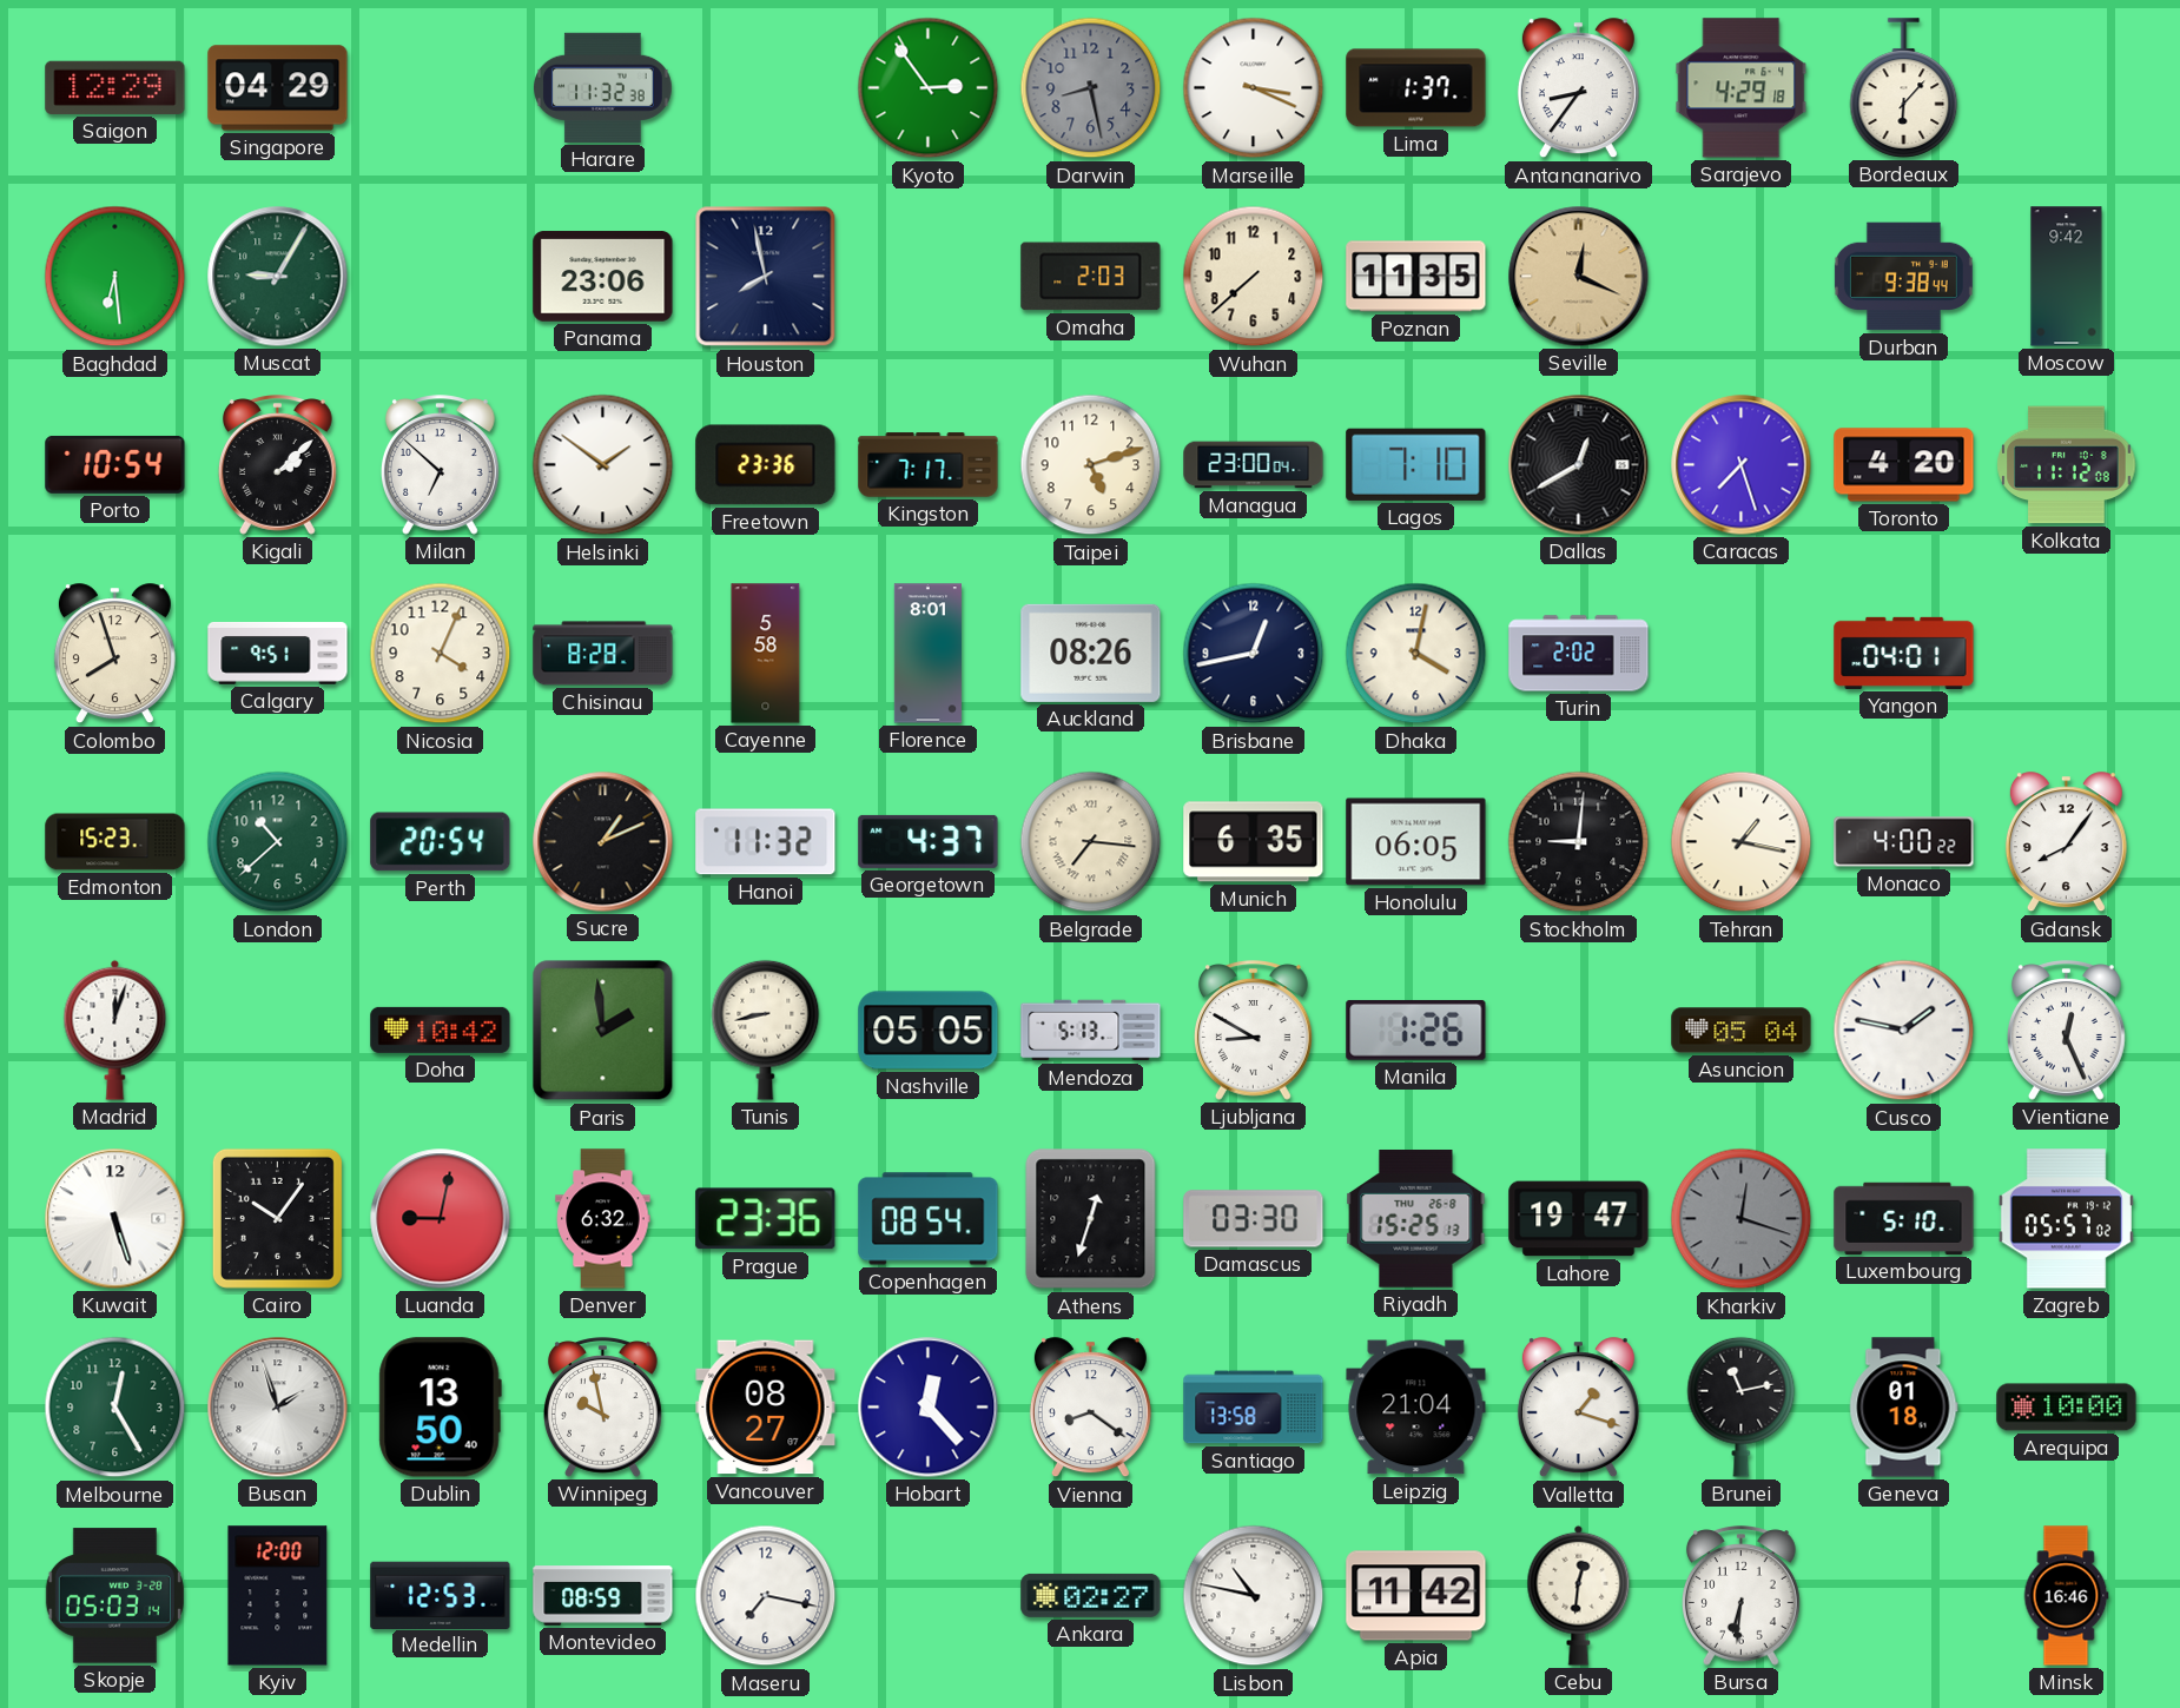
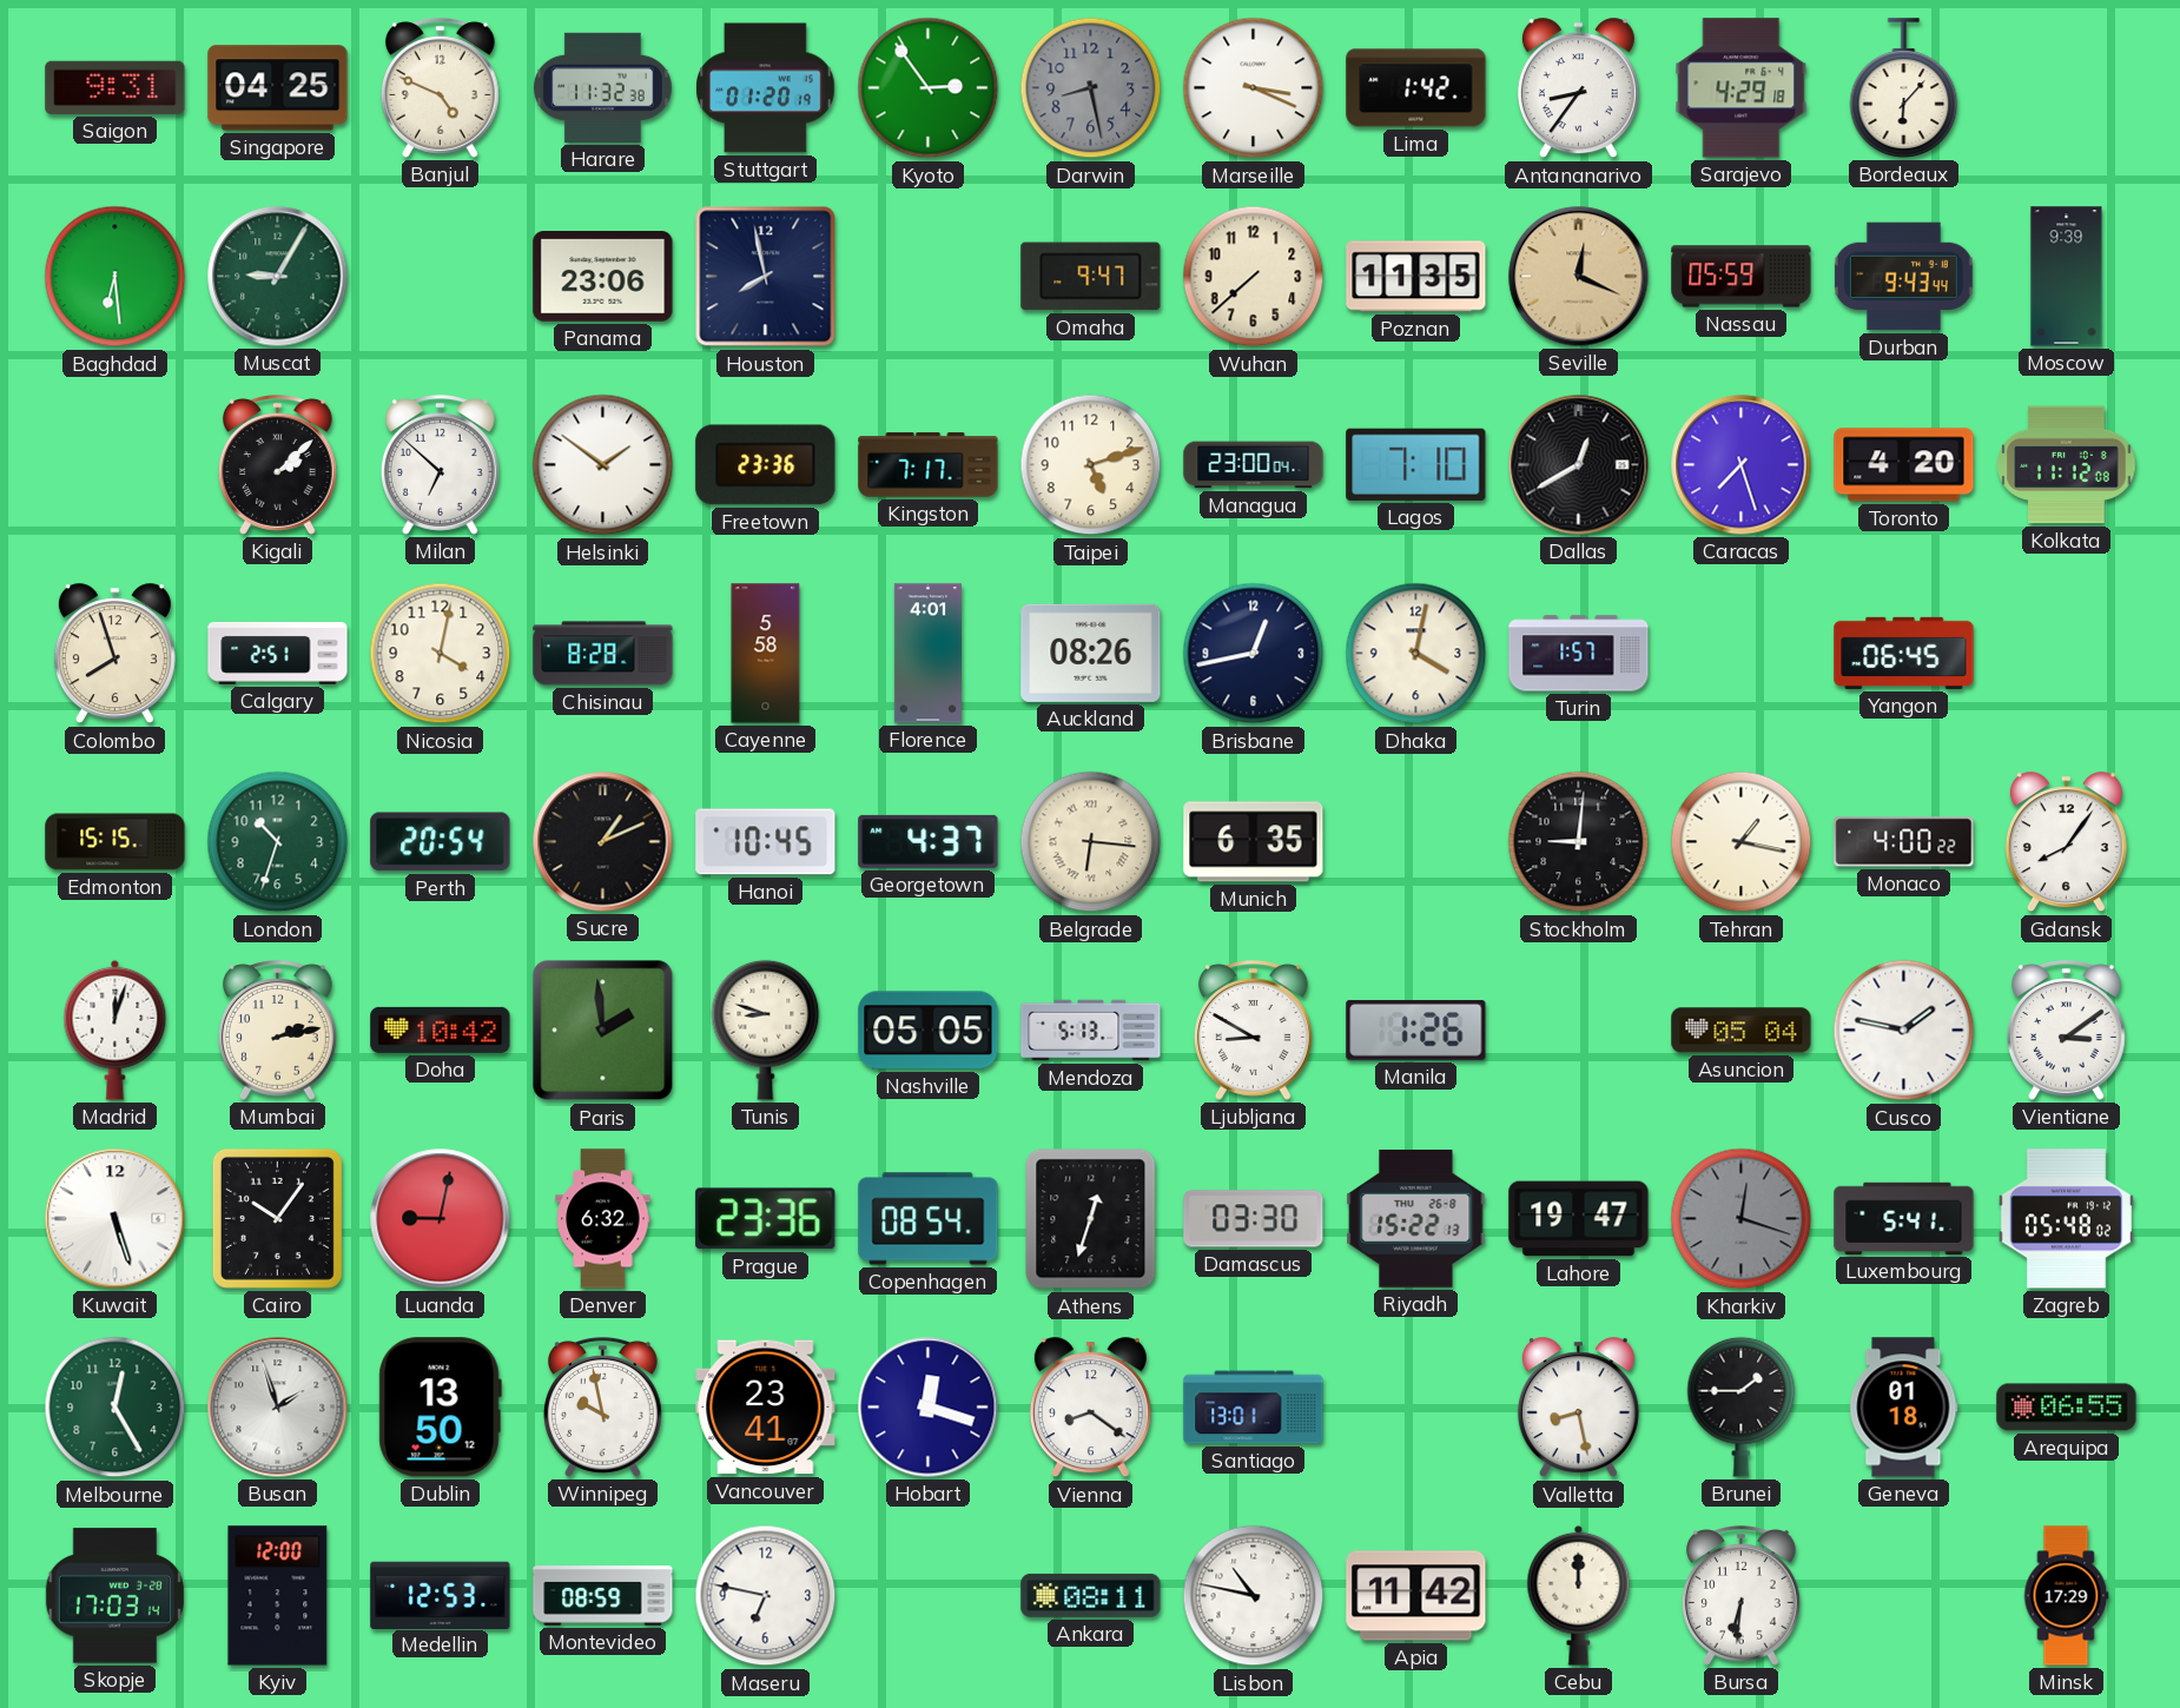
Saigon: 12:29 -> 9:31 (115, 87)
Singapore: 04:29 -> 04:25 (278, 88)
Banjul: none -> 4:49 (440, 88)
Stuttgart: none -> 01:20 (766, 88)
Lima: 1:37 -> 1:42 (1416, 88)
Omaha: 2:03 -> 9:47 (1091, 277)
Nassau: none -> 05:59 (1742, 277)
Durban: 9:38 -> 9:43 (1903, 277)
Moscow: 9:42 -> 9:39 (2067, 277)
Porto: 10:54 -> none (115, 464)
Calgary: 9:51 -> 2:51 (278, 654)
Nicosia: 4:04 -> 4:02 (441, 654)
Florence: 8:01 -> 4:01 (927, 654)
Turin: 2:02 -> 1:57 (1579, 654)
Yangon: 04:01 -> 06:45 (1904, 653)
Edmonton: 15:23 -> 15:15 (115, 842)
London: 10:38 -> 10:33 (278, 842)
Hanoi: 11:32 -> 10:45 (766, 842)
Belgrade: 7:16 -> 6:16 (1091, 842)
Honolulu: 06:05 -> none (1416, 842)
Mumbai: none -> 2:13 (277, 1031)
Tunis: 8:43 -> 8:48 (766, 1030)
Vientiane: 12:26 -> 3:09 (2066, 1031)
Riyadh: 15:25 -> 15:22 (1416, 1219)
Luxembourg: 5:10 -> 5:41 (1904, 1218)
Zagreb: 05:57 -> 05:48 (2066, 1219)
Dublin: 13:50:40 -> 13:50:12 (440, 1408)
Vancouver: 08:27 -> 23:41 (766, 1408)
Hobart: 12:23 -> 12:18 (929, 1408)
Santiago: 13:58 -> 13:01 (1254, 1408)
Leipzig: 21:04 -> none (1416, 1408)
Valletta: 1:18 -> 8:28 (1578, 1408)
Brunei: 11:13 -> 1:45 (1742, 1406)
Arequipa: 10:00 -> 06:55 (2067, 1408)
Skopje: 05:03 -> 17:03 (114, 1596)
Maseru: 7:17 -> 6:47 (766, 1596)
Ankara: 02:27 -> 08:11 (1091, 1595)
Cebu: 12:31 -> 12:00 (1579, 1595)
Minsk: 16:46 -> 17:29 (2066, 1596)
